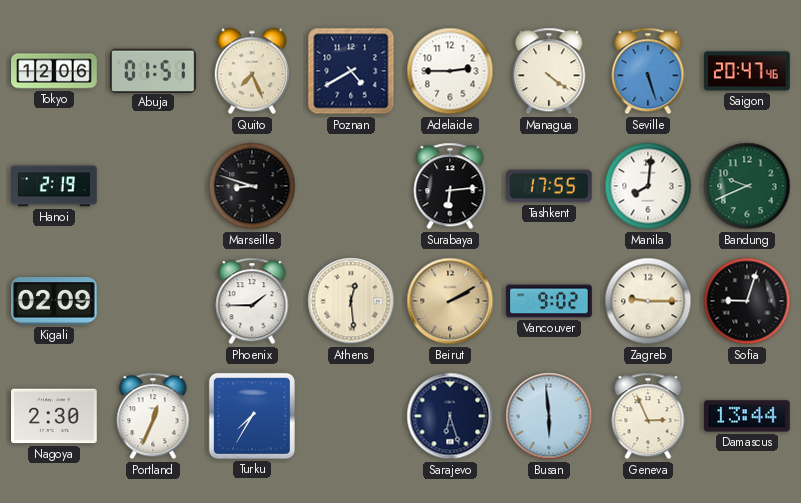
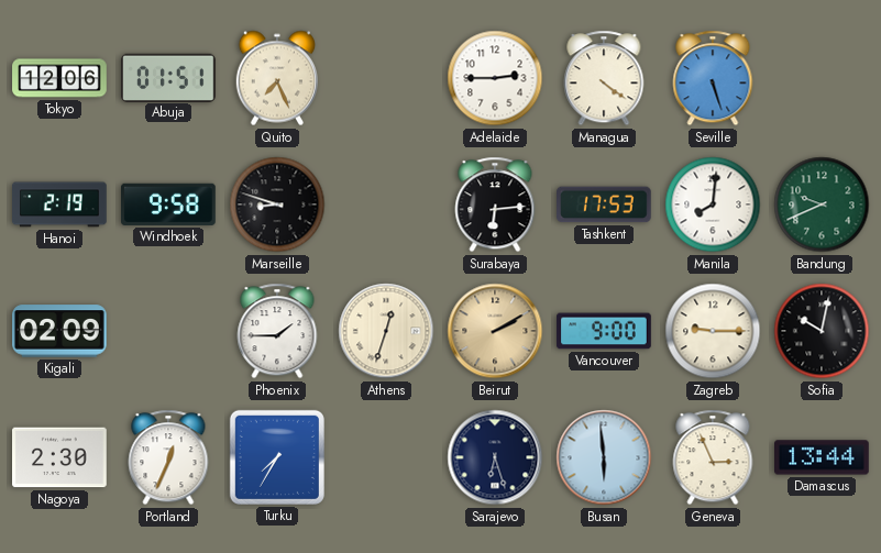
Poznan: 4:40 -> none (351, 71)
Saigon: 20:47 -> none (748, 71)
Windhoek: none -> 9:58 (169, 204)
Tashkent: 17:55 -> 17:53 (605, 204)
Athens: 12:29 -> 12:33 (386, 331)
Vancouver: 9:02 -> 9:00 (604, 331)
Sofia: 9:03 -> 10:02 (822, 331)
